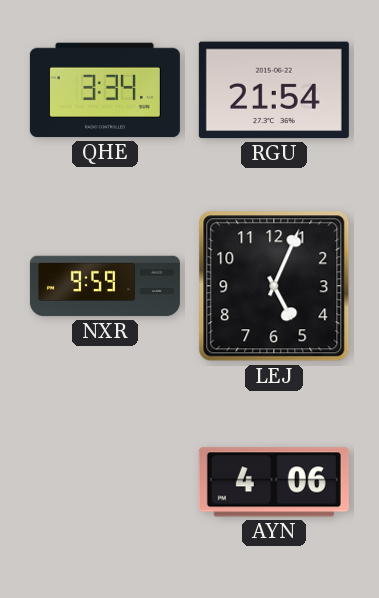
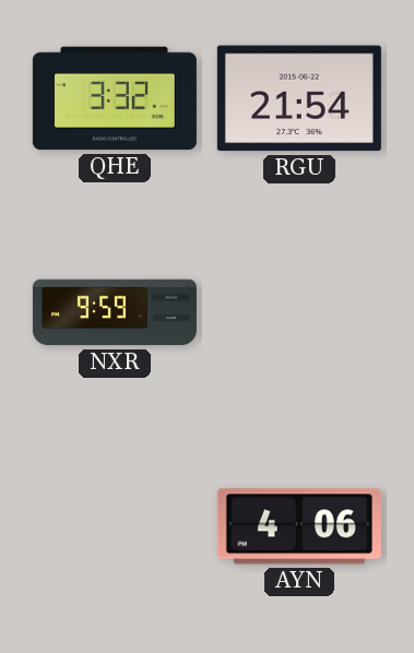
QHE: 3:34 -> 3:32 (115, 98)
LEJ: 5:04 -> none (274, 286)
